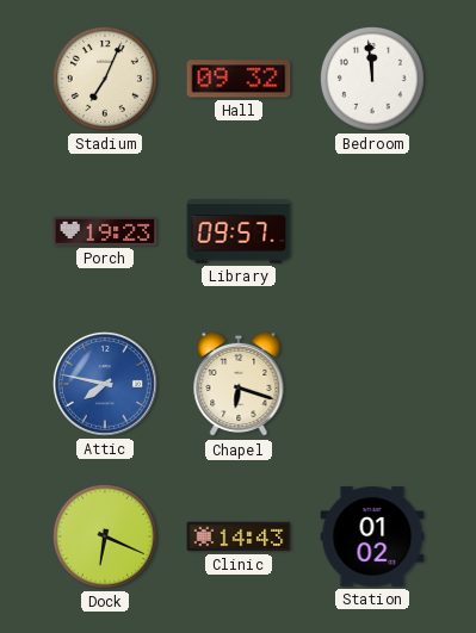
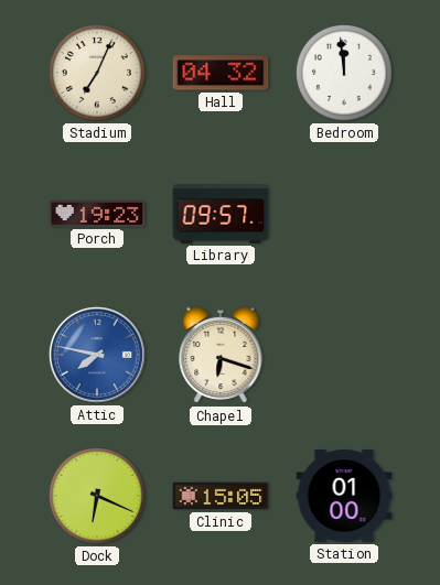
Hall: 09:32 -> 04:32 (221, 73)
Clinic: 14:43 -> 15:05 (221, 496)
Station: 01:02 -> 01:00 (344, 496)
